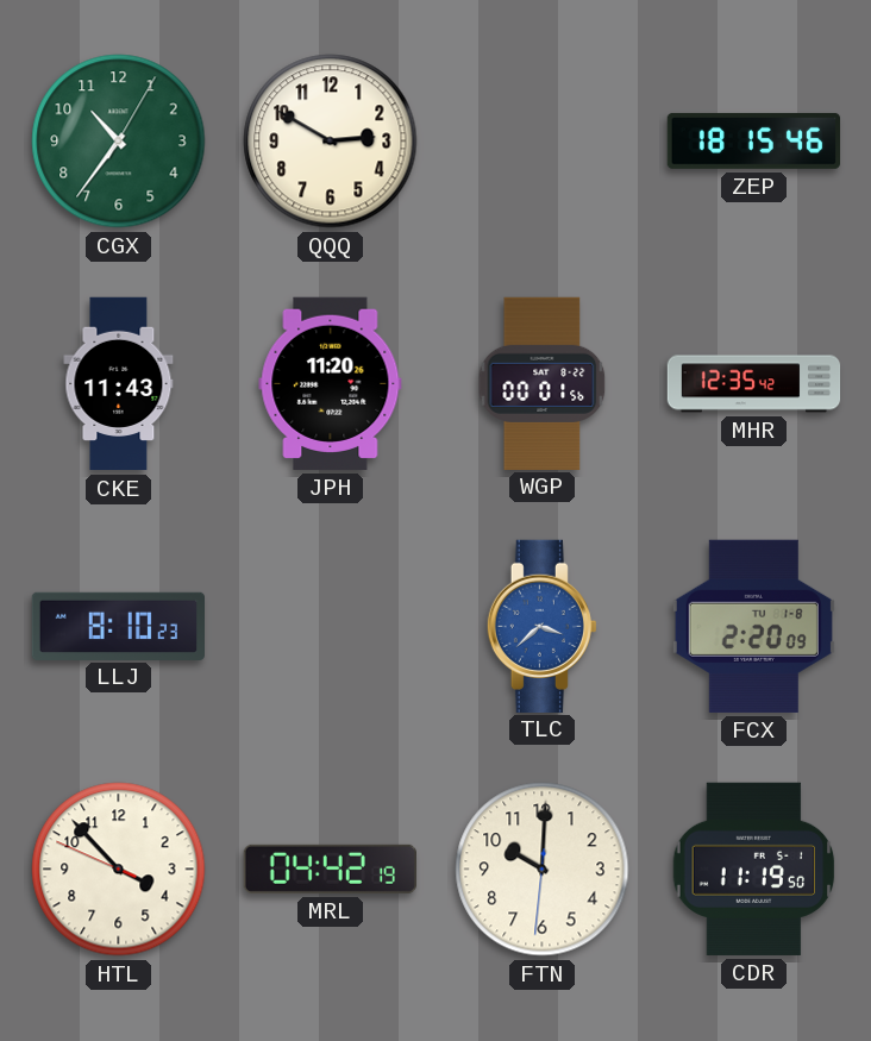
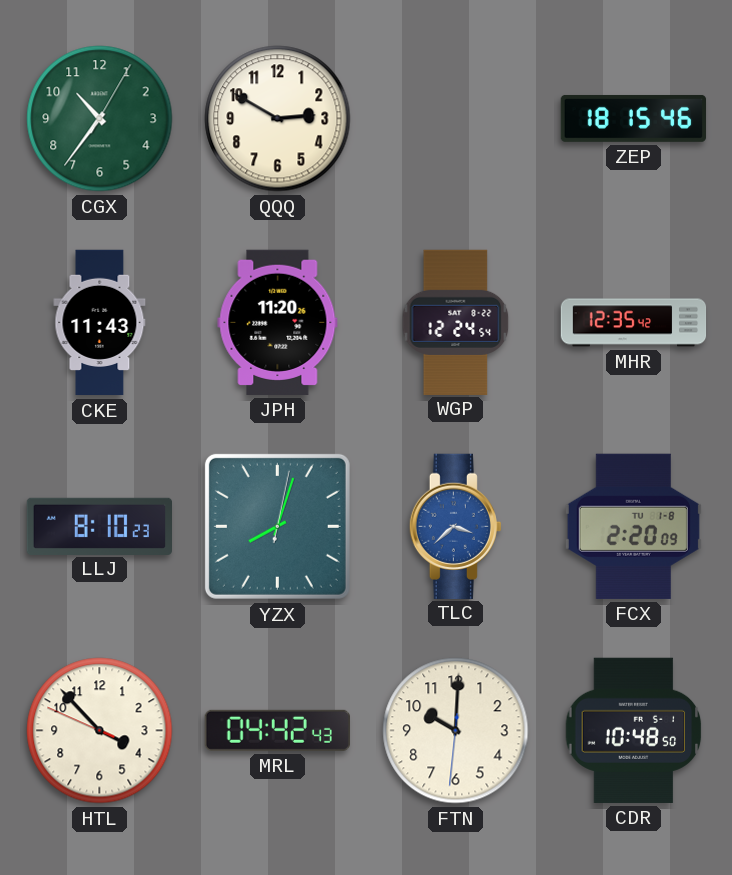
WGP: 00:01 -> 12:24 (456, 322)
YZX: none -> 8:03 (277, 526)
MRL: 04:42:19 -> 04:42:43 (277, 730)
CDR: 11:19 -> 10:48 (634, 730)
